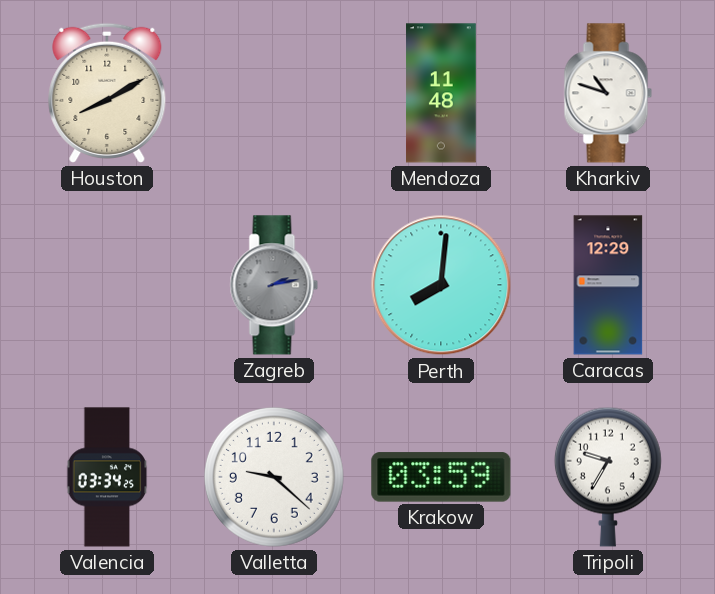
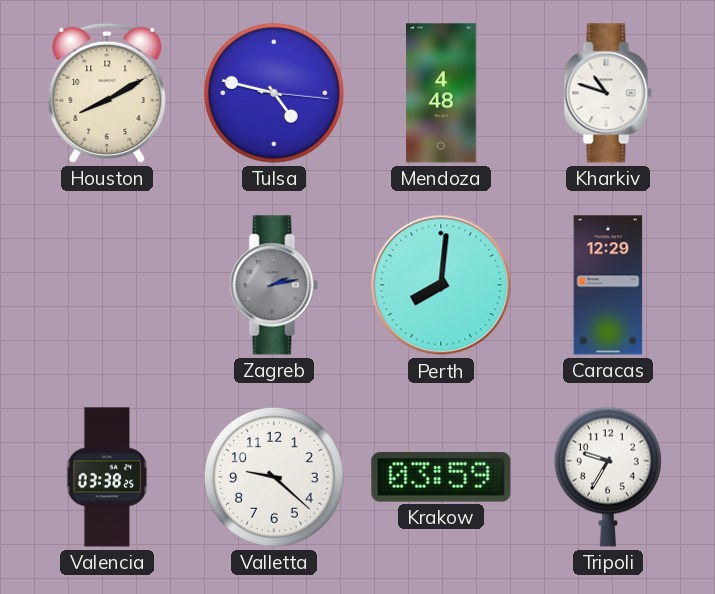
Tulsa: none -> 4:47 (274, 93)
Mendoza: 11:48 -> 4:48 (442, 93)
Valencia: 03:34 -> 03:38 (107, 477)
